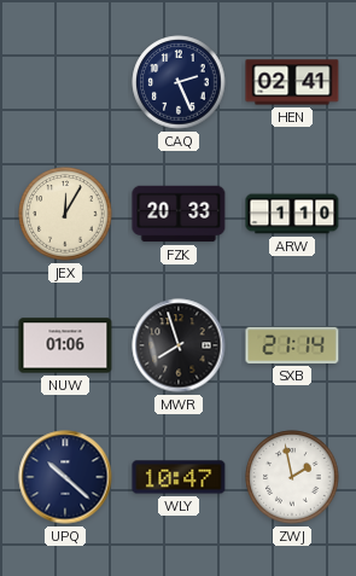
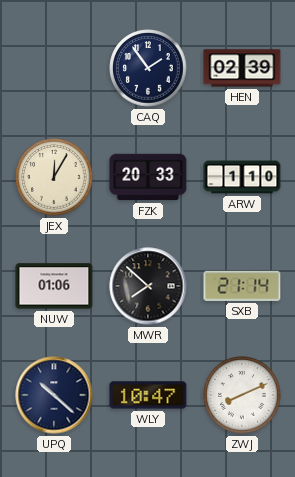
CAQ: 2:26 -> 1:54 (148, 68)
HEN: 02:41 -> 02:39 (242, 68)
MWR: 7:57 -> 7:52 (148, 286)
ZWJ: 1:58 -> 8:11 (242, 395)
